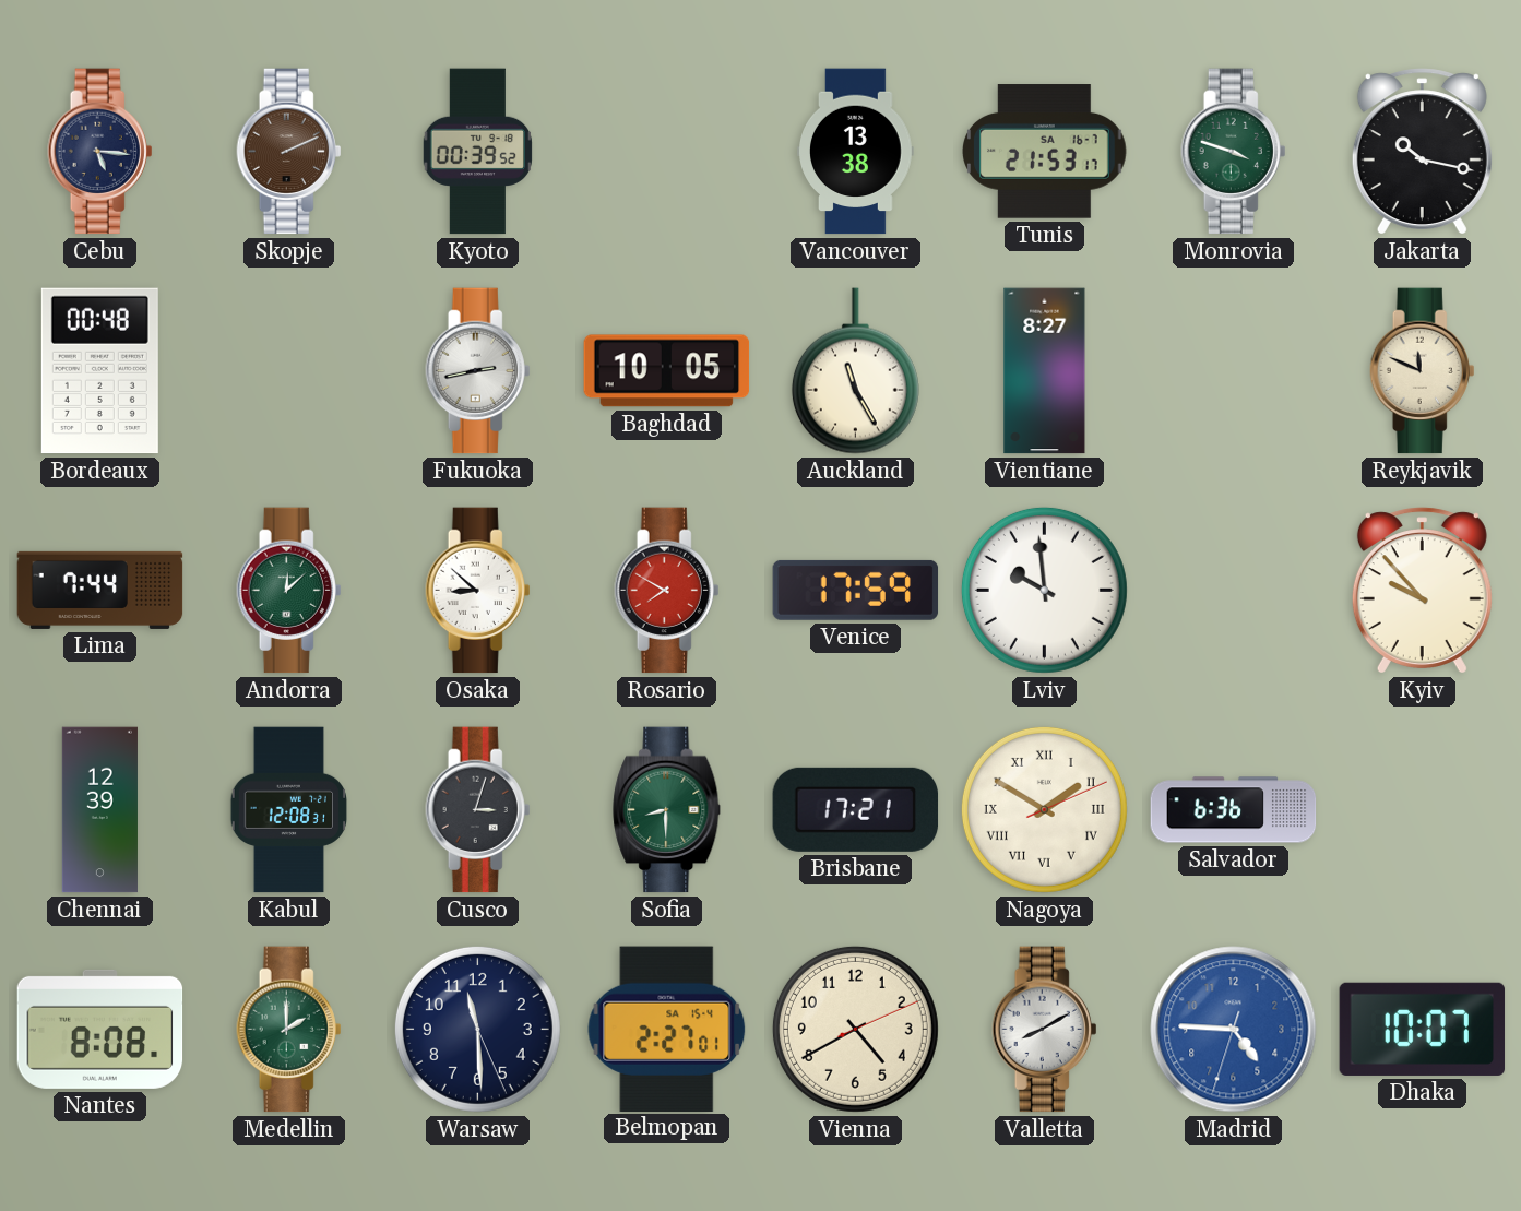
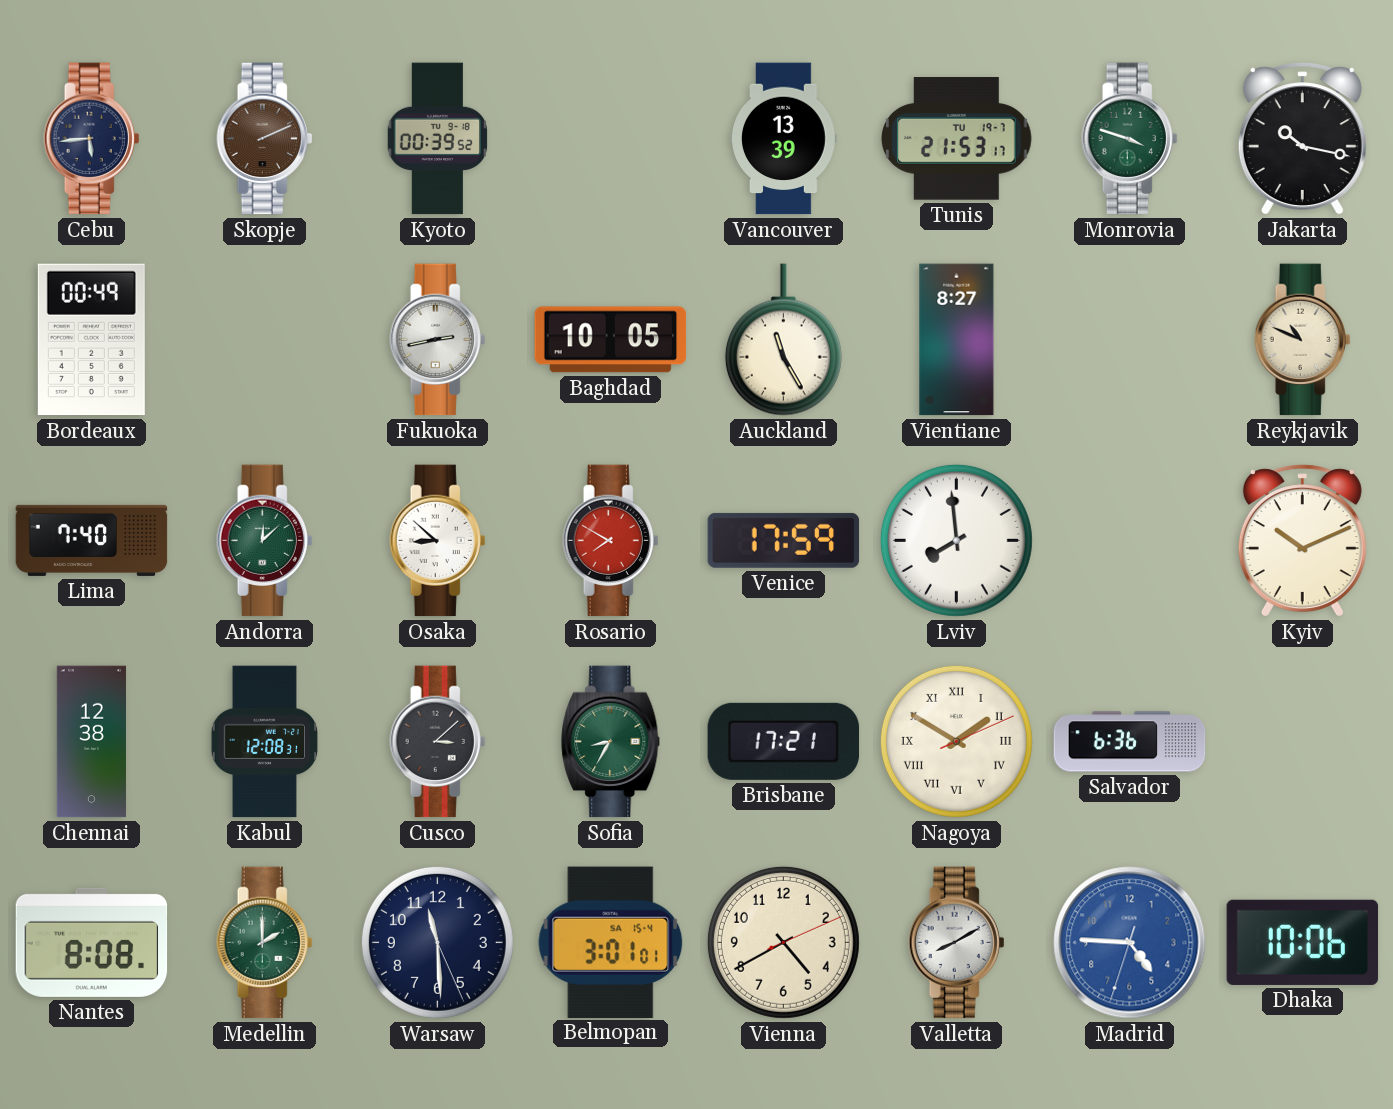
Cebu: 5:16 -> 5:44 (92, 139)
Vancouver: 13:38 -> 13:39 (784, 139)
Tunis date: SA 16-7 -> TU 19-7 (957, 139)
Bordeaux: 00:48 -> 00:49 (91, 340)
Reykjavik: 11:49 -> 10:49 (1303, 340)
Lima: 7:44 -> 7:40 (92, 540)
Lviv: 9:59 -> 7:59 (956, 540)
Kyiv: 9:53 -> 10:11 (1302, 541)
Chennai: 12:39 -> 12:38 (91, 742)
Cusco: 3:03 -> 3:08 (438, 742)
Sofia: 8:30 -> 8:35 (611, 742)
Belmopan: 2:27 -> 3:01 (611, 942)
Dhaka: 10:07 -> 10:06 (1303, 942)
